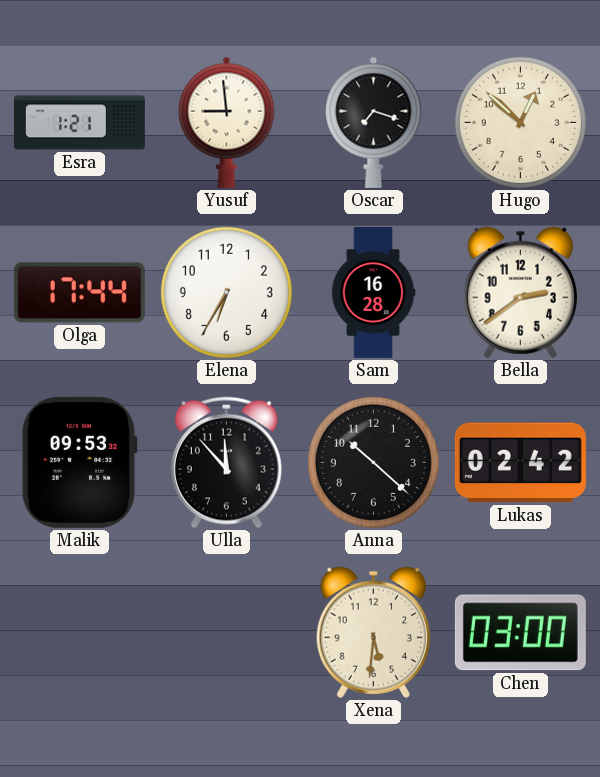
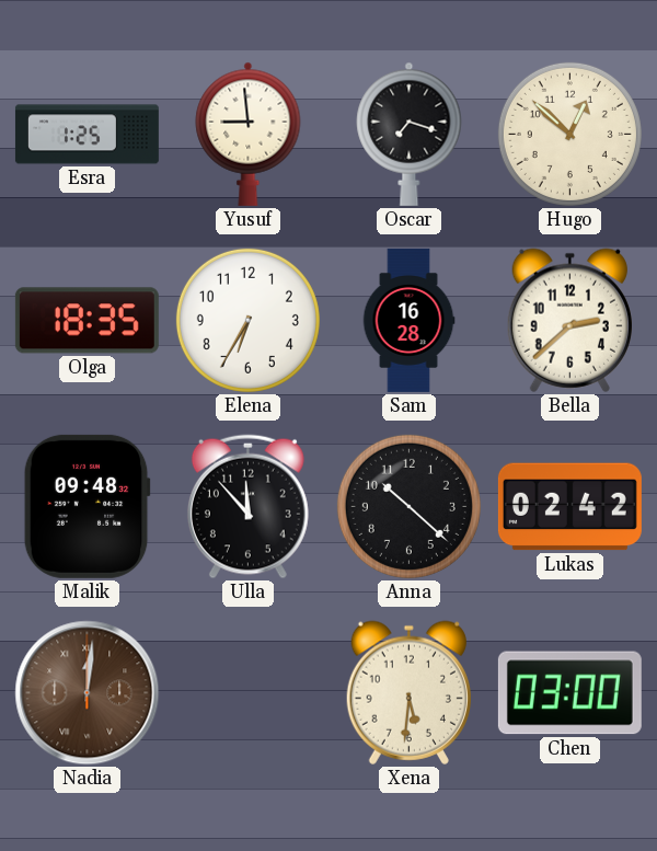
Esra: 1:21 -> 1:25 (87, 135)
Olga: 17:44 -> 18:35 (87, 321)
Bella: 2:39 -> 2:38 (569, 320)
Malik: 09:53 -> 09:48 (87, 506)
Nadia: none -> 12:01 (88, 693)
